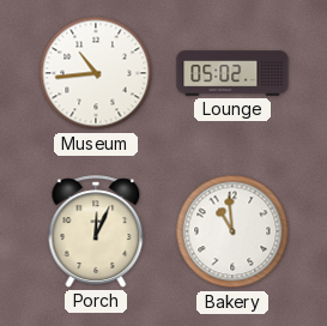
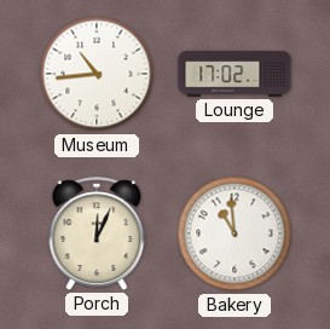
Lounge: 05:02 -> 17:02 (235, 74)
